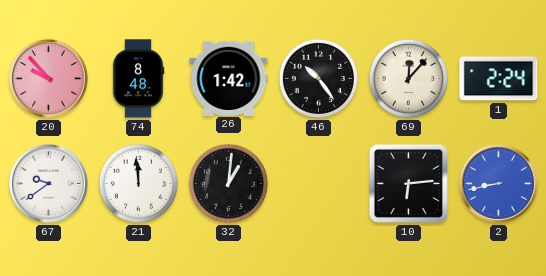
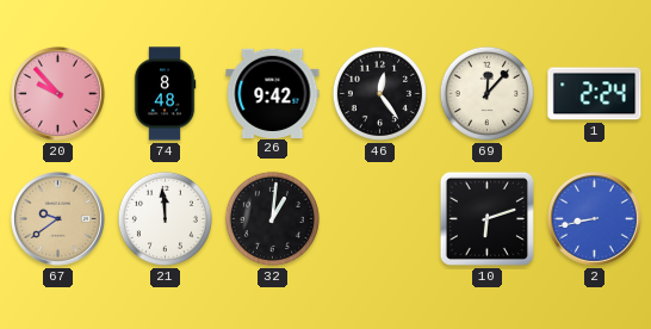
26: 1:42 -> 9:42 (273, 93)
46: 10:24 -> 12:24 (379, 93)
67 dial: white -> champagne (58, 219)
10: 6:14 -> 6:12 (486, 218)
